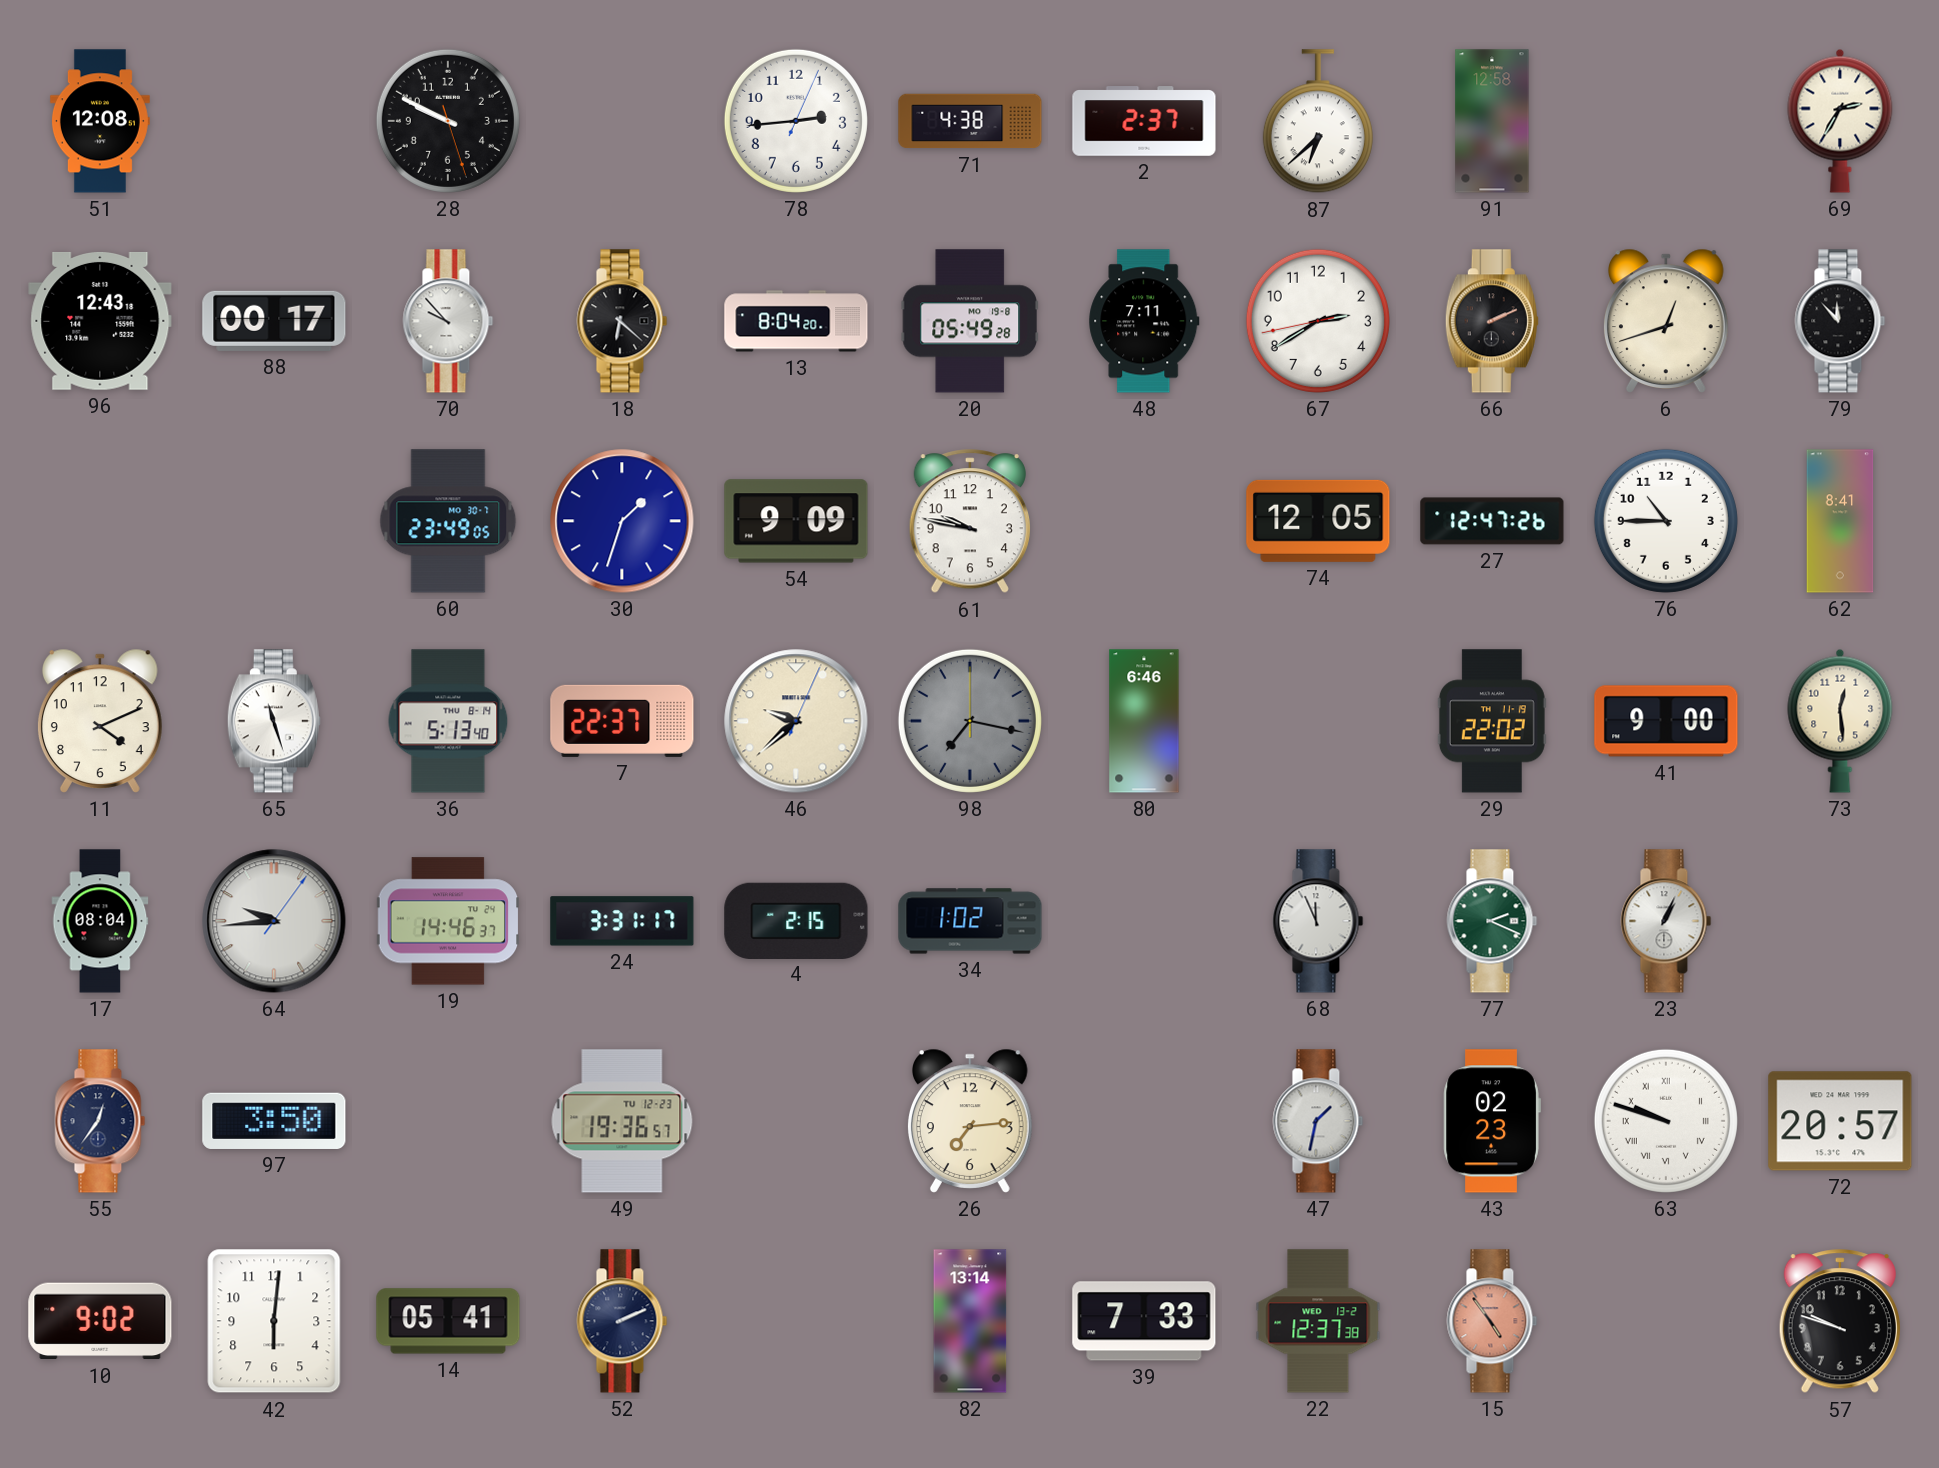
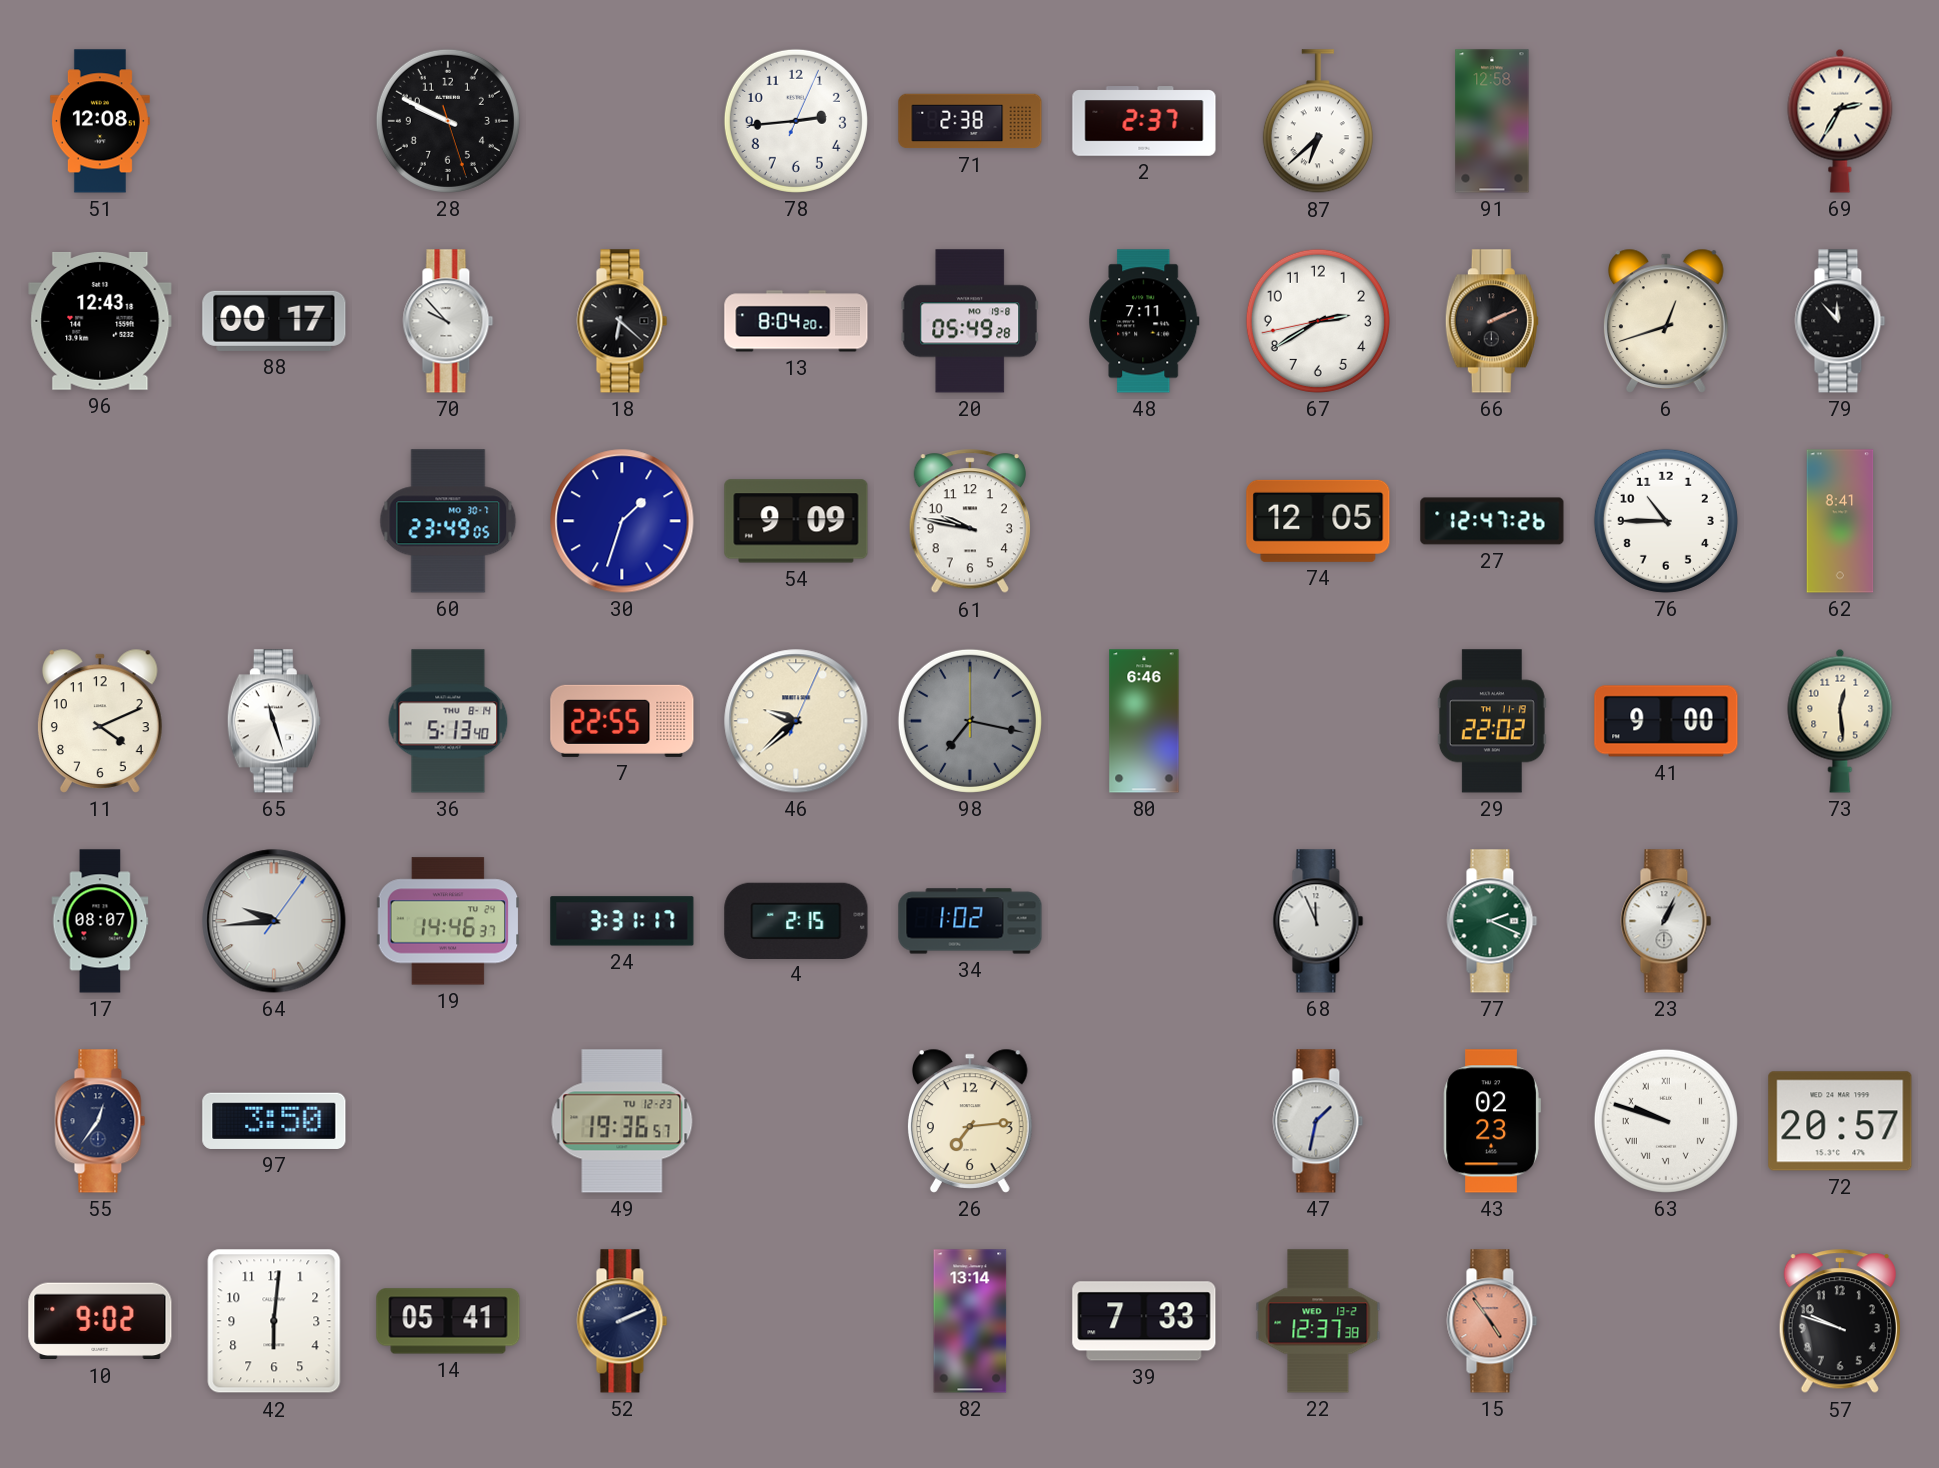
71: 4:38 -> 2:38 (970, 121)
7: 22:37 -> 22:55 (622, 721)
17: 08:04 -> 08:07 (100, 921)
